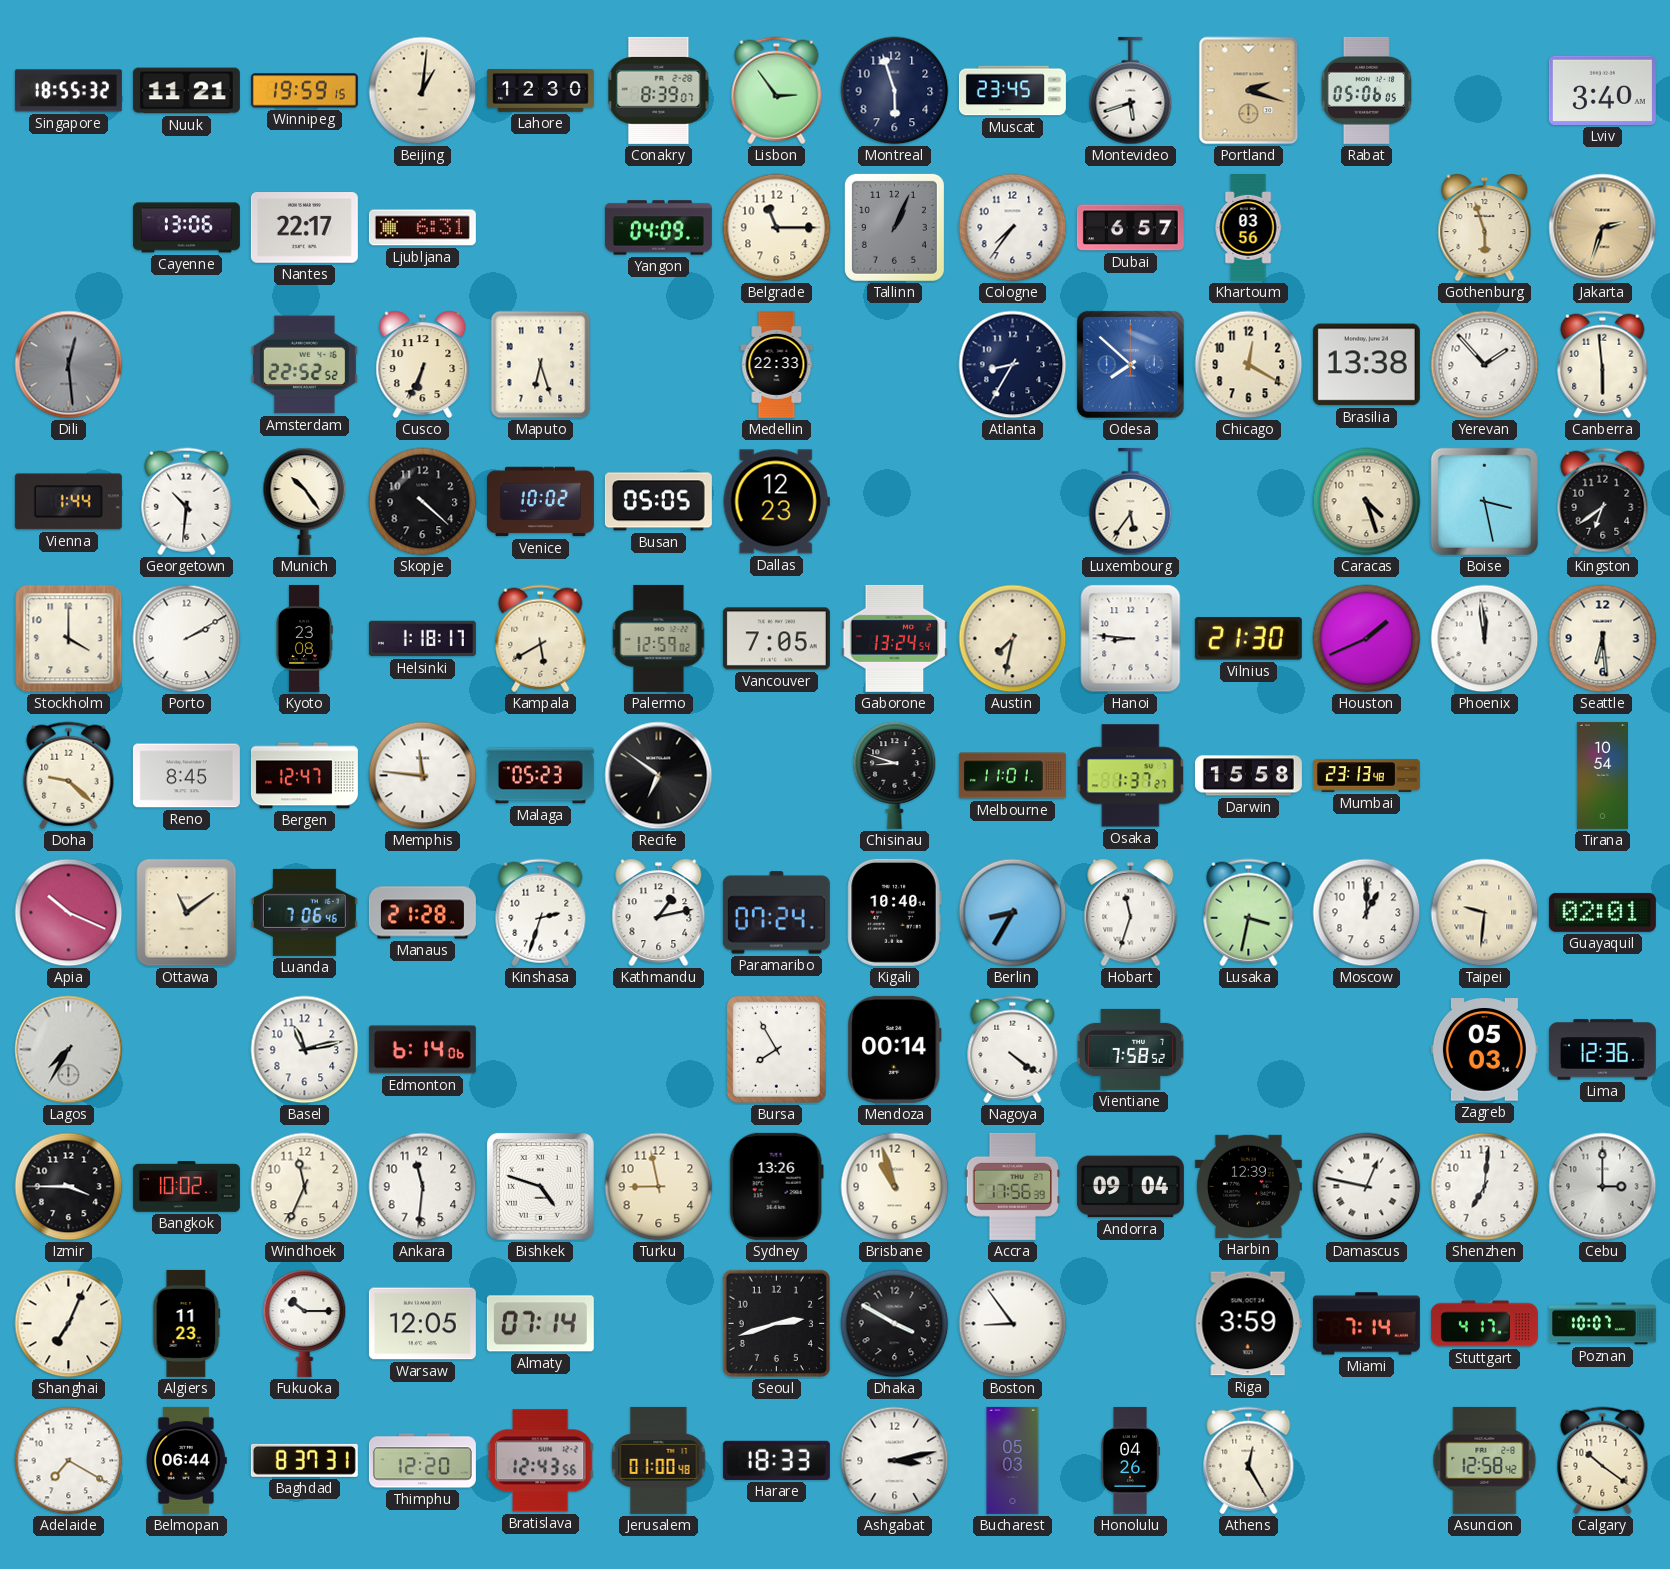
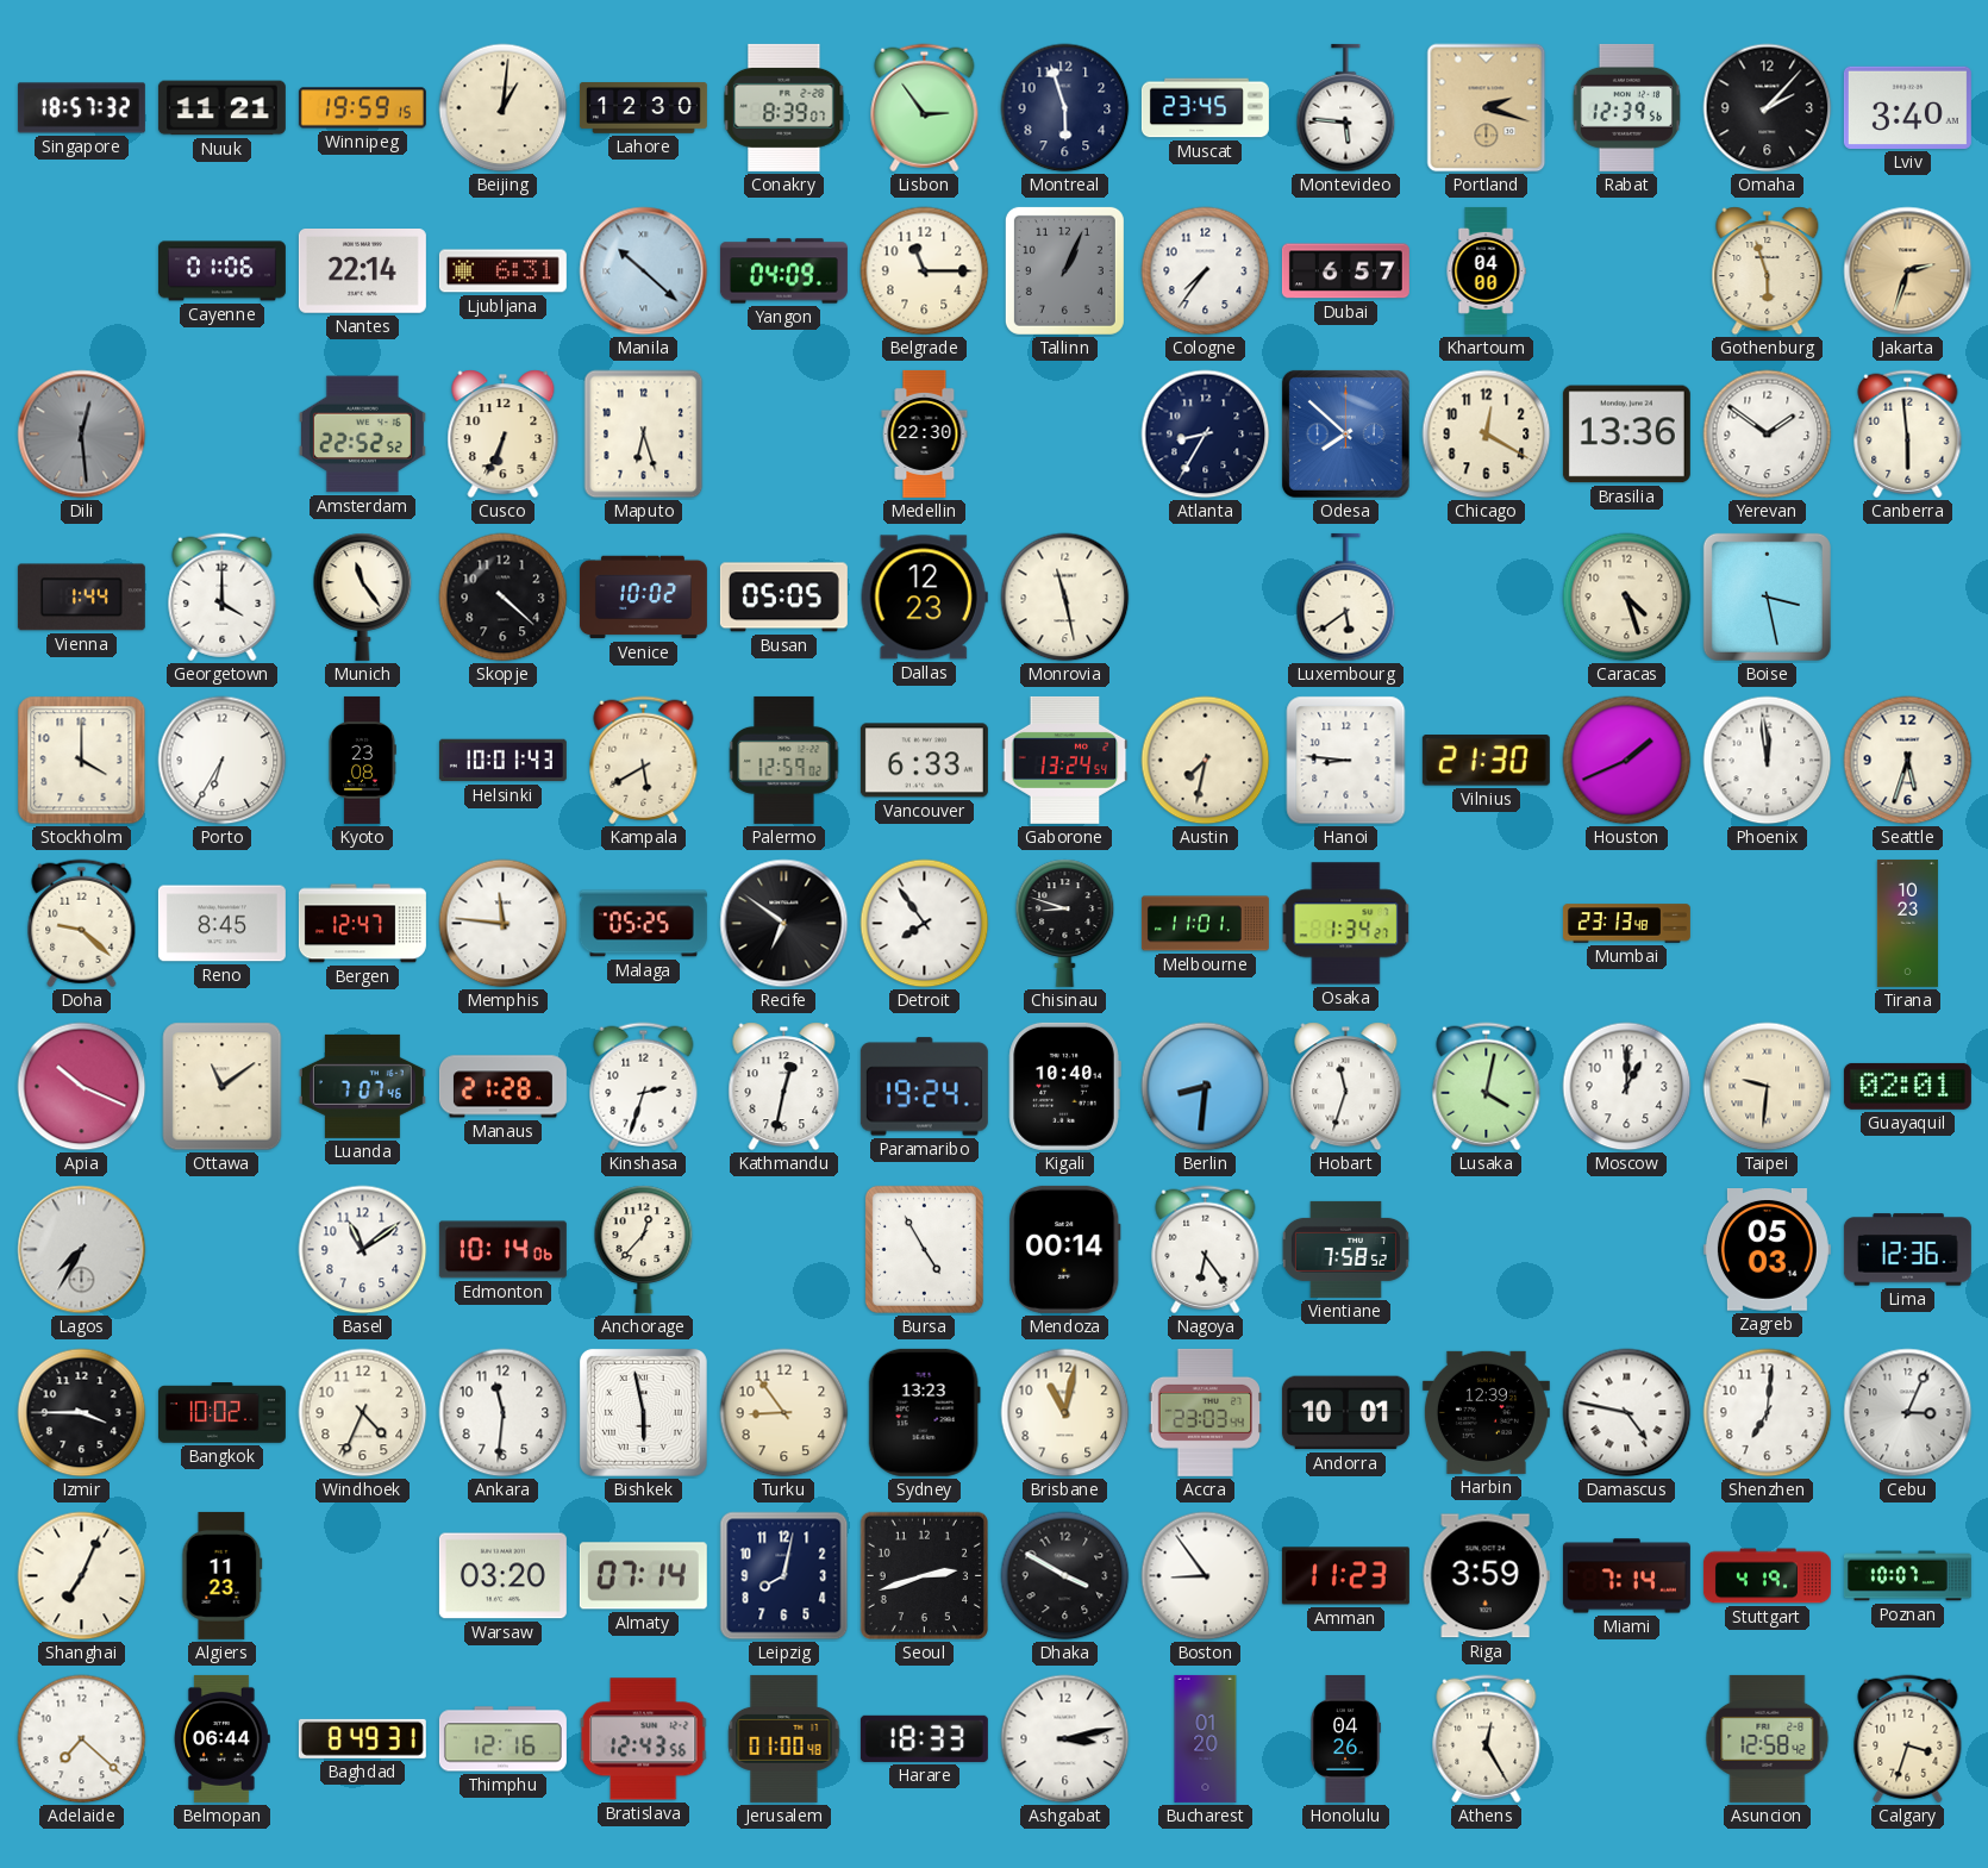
Singapore: 18:55 -> 18:57 (81, 108)
Montevideo: 5:42 -> 5:46 (1346, 108)
Rabat: 05:06 -> 12:39 (1626, 107)
Omaha: none -> 2:07 (1768, 108)
Cayenne: 13:06 -> 01:06 (221, 271)
Nantes: 22:17 -> 22:14 (362, 271)
Manila: none -> 10:22 (644, 271)
Khartoum: 03:56 -> 04:00 (1486, 270)
Medellin: 22:33 -> 22:30 (925, 433)
Brasilia: 13:38 -> 13:36 (1626, 435)
Yerevan: 1:53 -> 1:51 (1768, 435)
Georgetown: 10:31 -> 4:00 (223, 598)
Munich: 10:24 -> 11:24 (363, 596)
Monrovia: none -> 11:28 (1065, 598)
Luxembourg: 5:36 -> 5:39 (1346, 598)
Kingston: 6:39 -> none (1603, 502)
Porto: 2:10 -> 6:35 (223, 761)
Helsinki: 1:18 -> 10:01 (502, 761)
Vancouver: 7:05 -> 6:33 (924, 761)
Seattle: 6:29 -> 5:33 (1908, 761)
Malaga: 05:23 -> 05:25 (643, 924)
Detroit: none -> 7:54 (925, 924)
Osaka: 1:37 -> 1:34 (1346, 924)
Darwin: 15:58 -> none (1248, 776)
Tirana: 10:54 -> 10:23 (1907, 923)
Luanda: 7:06 -> 7:07 (362, 1086)
Kathmandu: 1:13 -> 12:32 (784, 1087)
Paramaribo: 07:24 -> 19:24 (924, 1087)
Berlin: 8:35 -> 8:31 (1206, 1087)
Lusaka: 3:32 -> 4:02 (1487, 1087)
Basel: 11:13 -> 11:09 (363, 1250)
Edmonton: 6:14 -> 10:14 (502, 1250)
Anchorage: none -> 12:37 (644, 1249)
Bursa: 7:55 -> 4:55 (924, 1249)
Nagoya: 4:21 -> 6:24 (1206, 1250)
Windhoek: 11:34 -> 4:34 (363, 1413)
Bishkek: 4:48 -> 5:58 (643, 1412)
Turku: 8:58 -> 8:54 (784, 1413)
Sydney: 13:26 -> 13:23 (924, 1412)
Brisbane: 10:57 -> 11:02 (1065, 1413)
Accra: 17:56 -> 23:03 (1205, 1412)
Andorra: 09:04 -> 10:01 (1345, 1413)
Damascus: 12:47 -> 4:47 (1627, 1413)
Cebu: 3:00 -> 3:04 (1908, 1413)
Fukuoka: 10:15 -> none (305, 1323)
Warsaw: 12:05 -> 03:20 (502, 1576)
Leipzig: none -> 8:02 (784, 1576)
Amman: none -> 11:23 (1345, 1576)
Stuttgart: 4:17 -> 4:19 (1767, 1576)
Adelaide: 7:20 -> 7:22 (82, 1739)
Baghdad: 8:37 -> 8:49 (362, 1738)
Thimphu: 12:20 -> 12:16 (502, 1739)
Bucharest: 05:03 -> 01:20 (1206, 1738)
Calgary: 10:21 -> 3:33 (1908, 1739)
